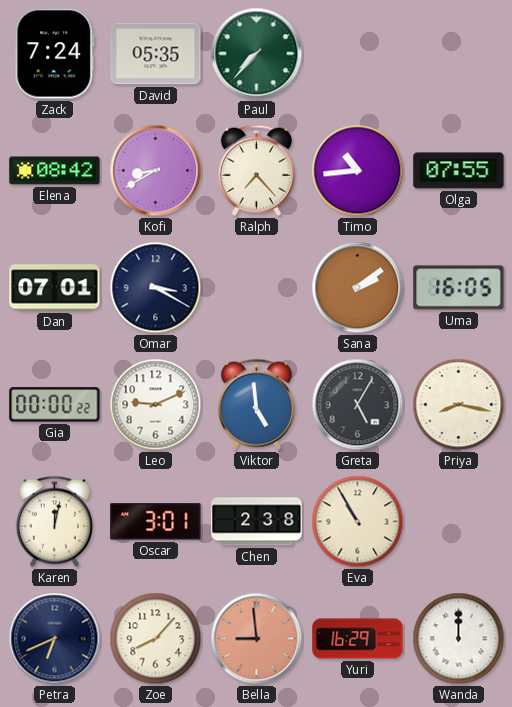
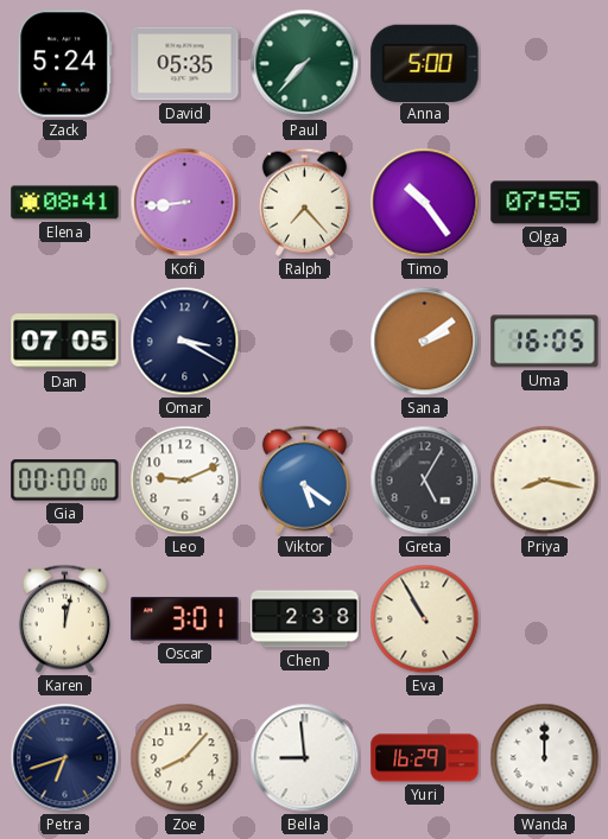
Zack: 7:24 -> 5:24 (65, 64)
Anna: none -> 5:00 (425, 63)
Elena: 08:42 -> 08:41 (65, 203)
Kofi: 8:40 -> 8:44 (185, 203)
Timo: 10:44 -> 10:24 (425, 203)
Dan: 07:01 -> 07:05 (65, 342)
Gia: 00:00:22 -> 00:00:00 (65, 481)
Viktor: 4:59 -> 5:21 (304, 479)
Petra: 6:41 -> 6:42 (65, 758)
Bella dial: salmon -> white (305, 758)
